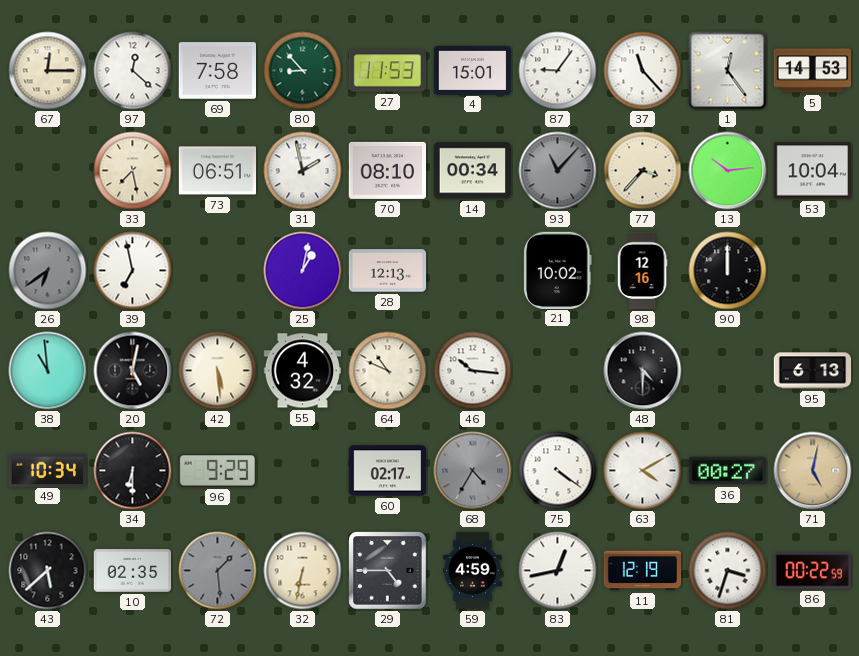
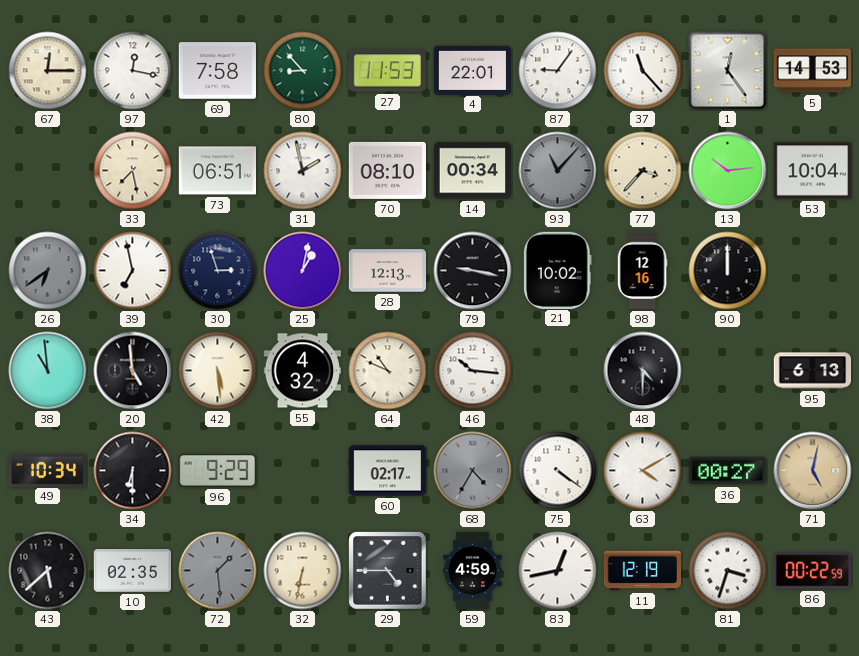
97: 12:22 -> 12:17 (133, 71)
4: 15:01 -> 22:01 (473, 70)
30: none -> 2:57 (218, 271)
79: none -> 9:17 (473, 271)
20: 5:02 -> 4:59 (133, 371)
